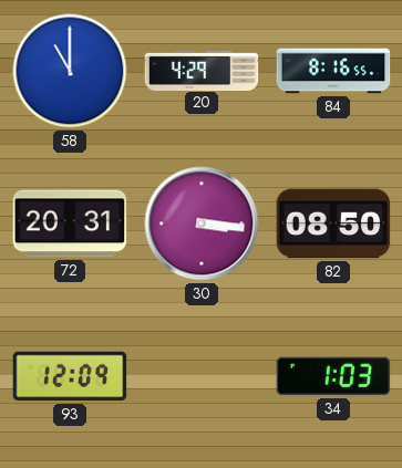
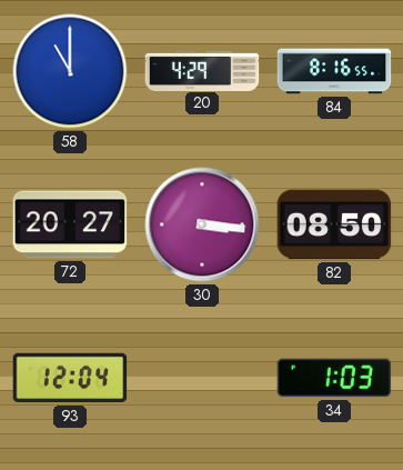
72: 20:31 -> 20:27 (70, 224)
93: 12:09 -> 12:04 (70, 378)
